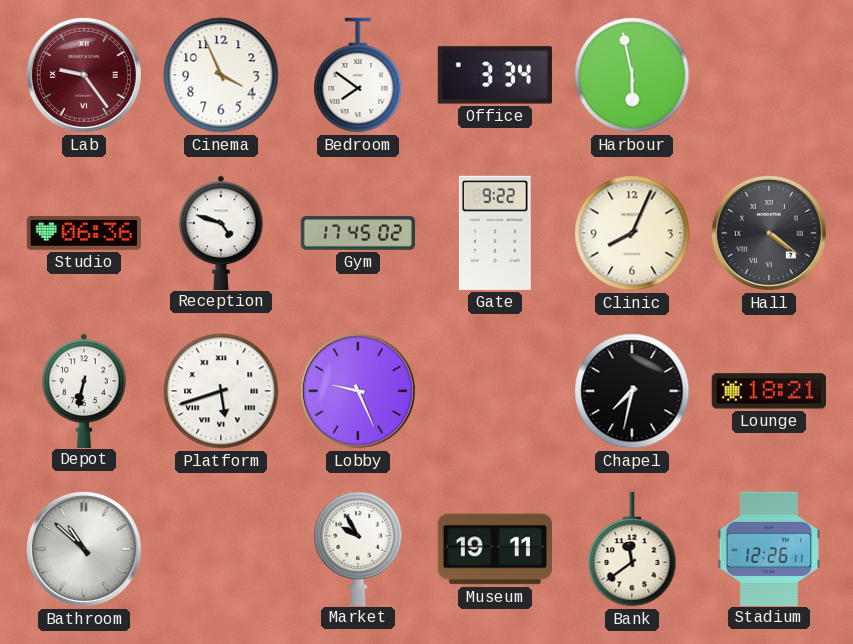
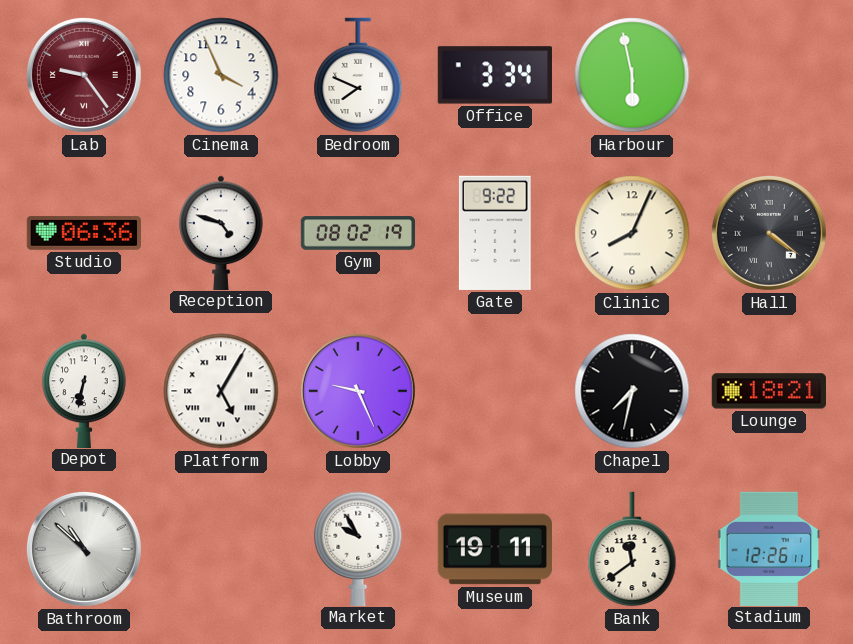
Bedroom: 7:51 -> 7:49 (358, 75)
Gym: 17:45 -> 08:02 (358, 233)
Platform: 5:42 -> 5:05 (221, 391)
